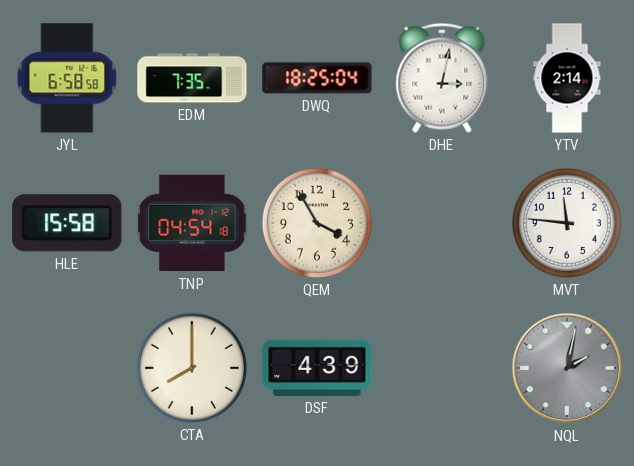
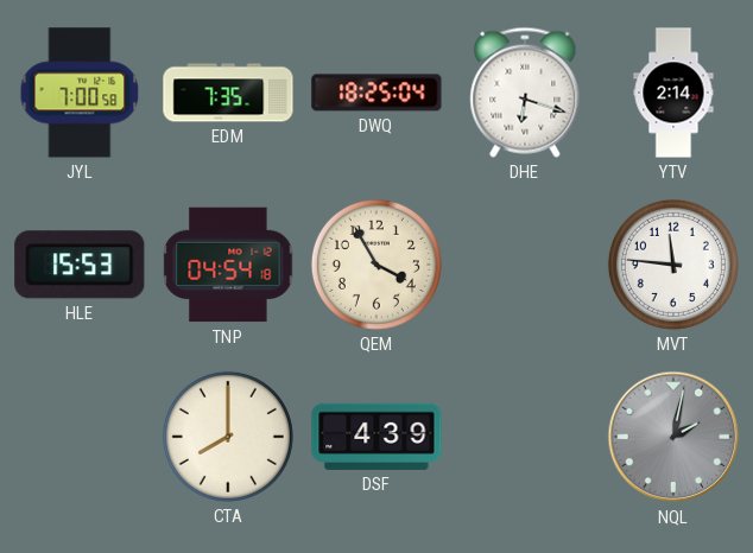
JYL: 6:58 -> 7:00 (80, 93)
DHE: 3:02 -> 6:18 (525, 93)
HLE: 15:58 -> 15:53 (80, 265)
